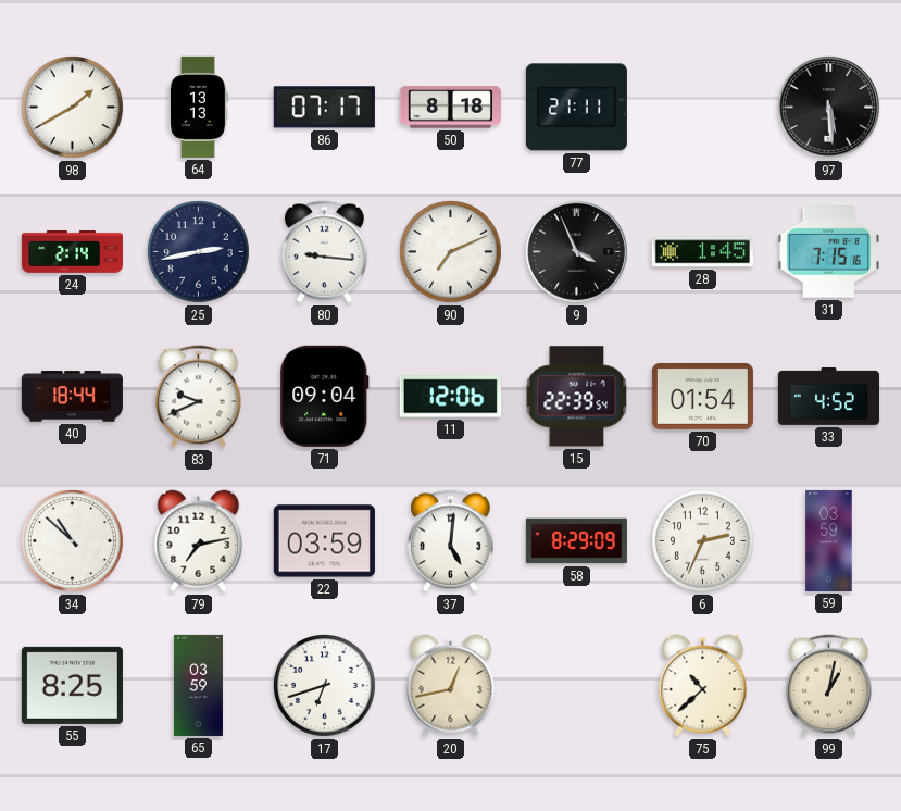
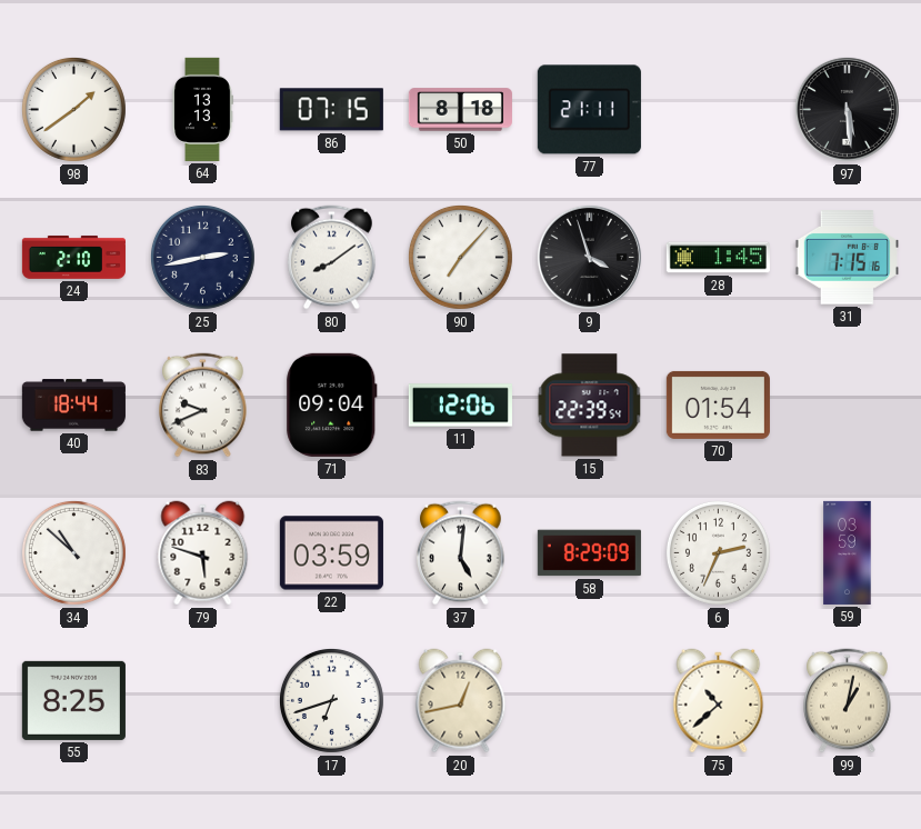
98: 1:40 -> 1:39 (73, 109)
86: 07:17 -> 07:15 (331, 110)
24: 2:14 -> 2:10 (73, 257)
80: 9:16 -> 8:09 (332, 258)
90: 7:11 -> 7:07 (460, 257)
9: 3:56 -> 3:57 (589, 257)
33: 4:52 -> none (828, 396)
79: 7:13 -> 5:48 (203, 553)
65: 03:59 -> none (198, 685)
